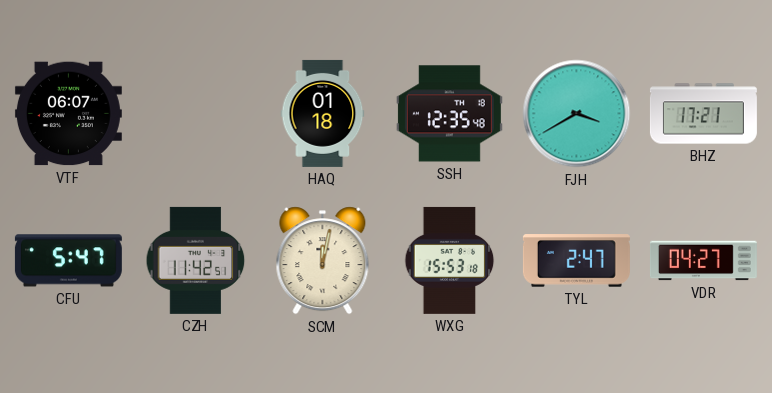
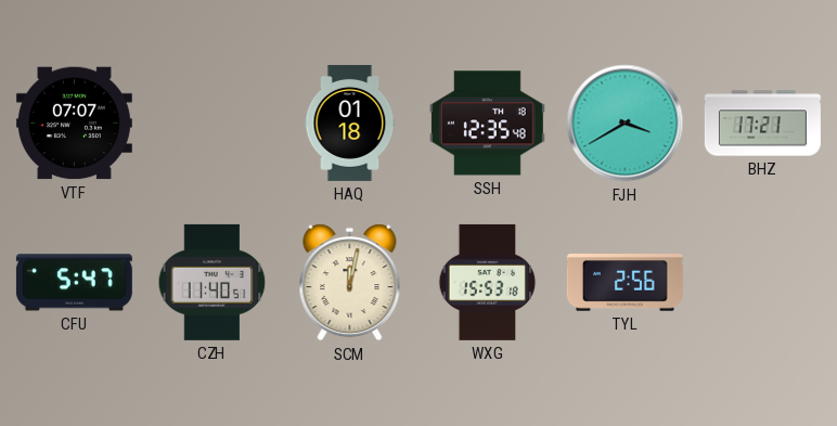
VTF: 06:07 -> 07:07 (74, 124)
CZH: 11:42 -> 11:40 (213, 282)
TYL: 2:47 -> 2:56 (624, 283)
VDR: 04:27 -> none (703, 261)
